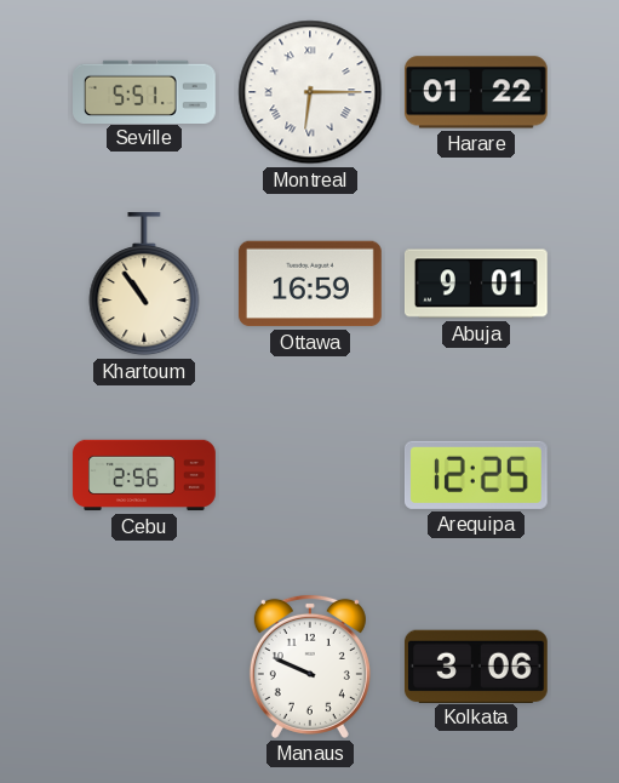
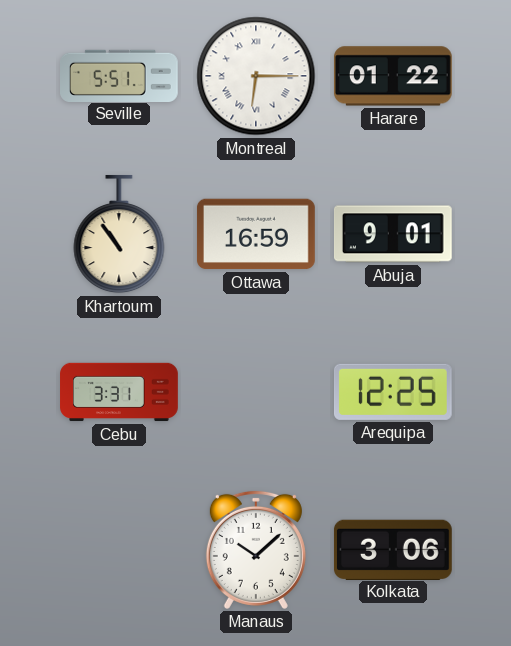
Cebu: 2:56 -> 3:31 (119, 392)
Manaus: 9:49 -> 10:08 (256, 550)
